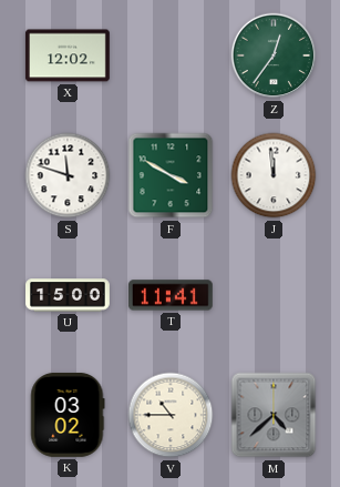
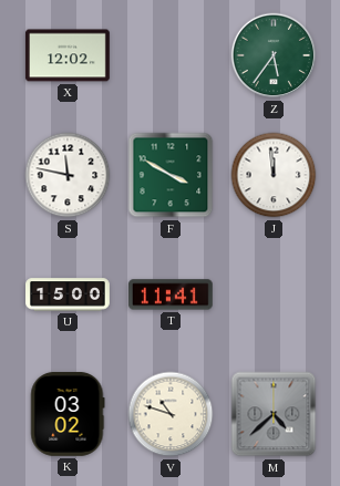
Z: 12:36 -> 5:36 (274, 55)
S: 11:48 -> 11:47 (68, 175)
V: 10:45 -> 10:48 (171, 414)
